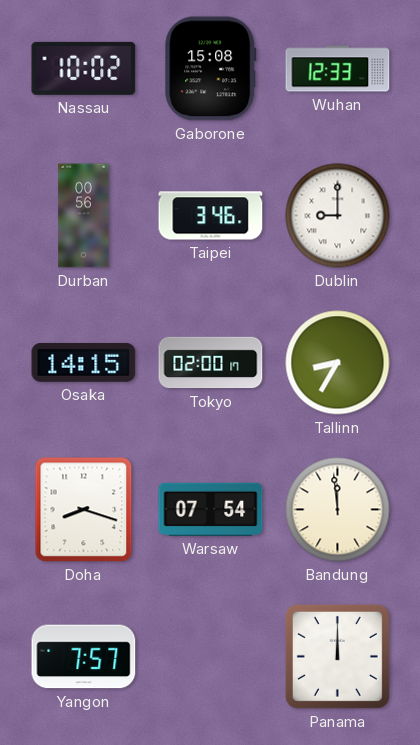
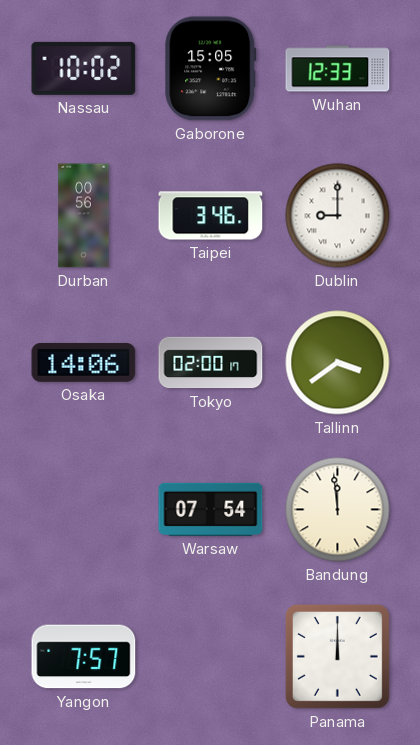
Gaborone: 15:08 -> 15:05 (211, 69)
Osaka: 14:15 -> 14:06 (84, 362)
Tallinn: 8:35 -> 3:39 (338, 363)
Doha: 8:18 -> none (84, 510)
